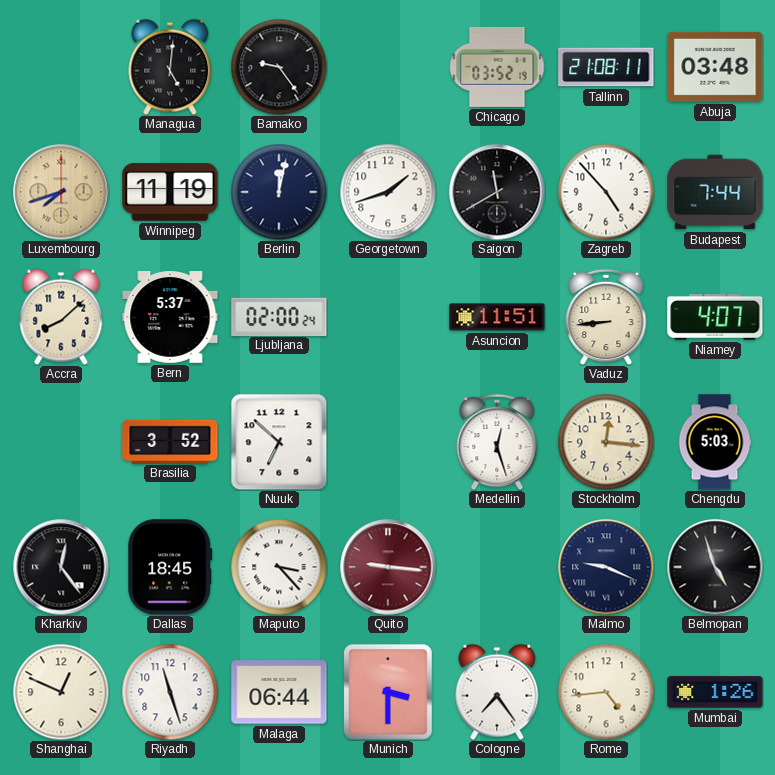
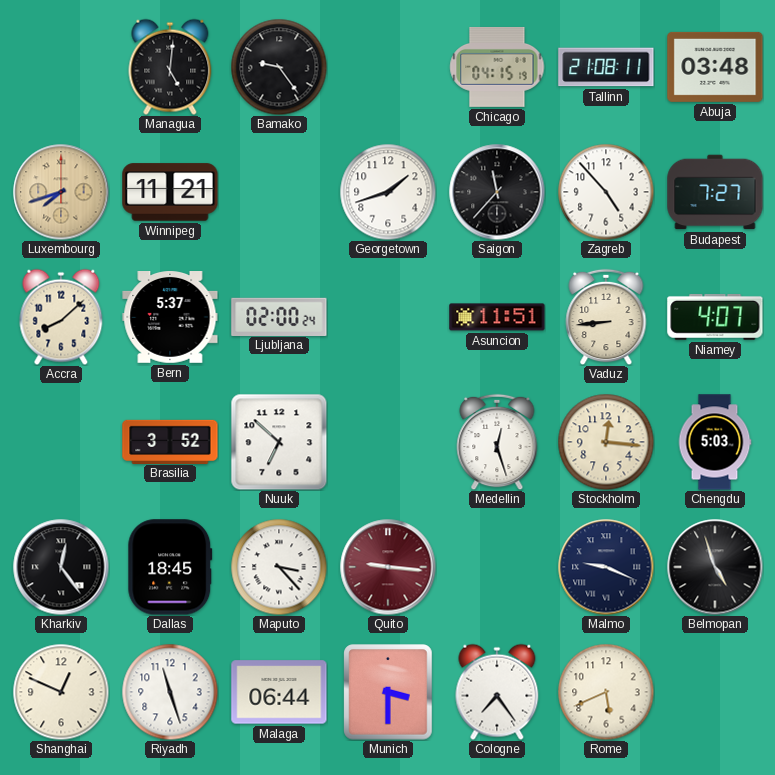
Chicago: 03:52 -> 04:15 (497, 67)
Winnipeg: 11:19 -> 11:21 (170, 192)
Berlin: 12:02 -> none (279, 192)
Saigon: 11:40 -> 11:37 (497, 192)
Budapest: 7:44 -> 7:27 (715, 192)
Rome: 4:44 -> 5:41 (606, 692)
Mumbai: 1:26 -> none (715, 692)
